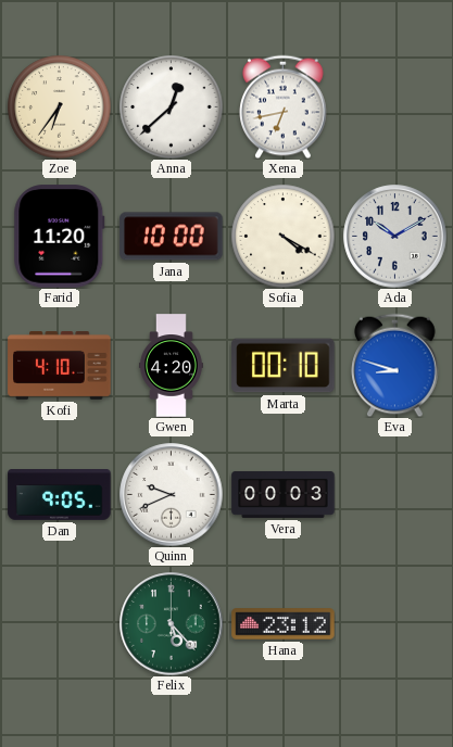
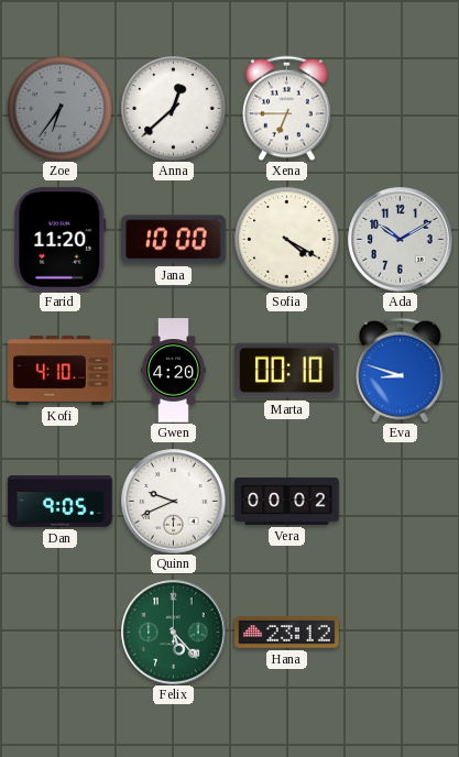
Zoe dial: cream -> grey (59, 108)
Xena: 6:43 -> 6:45 (287, 108)
Vera: 00:03 -> 00:02 (287, 501)
